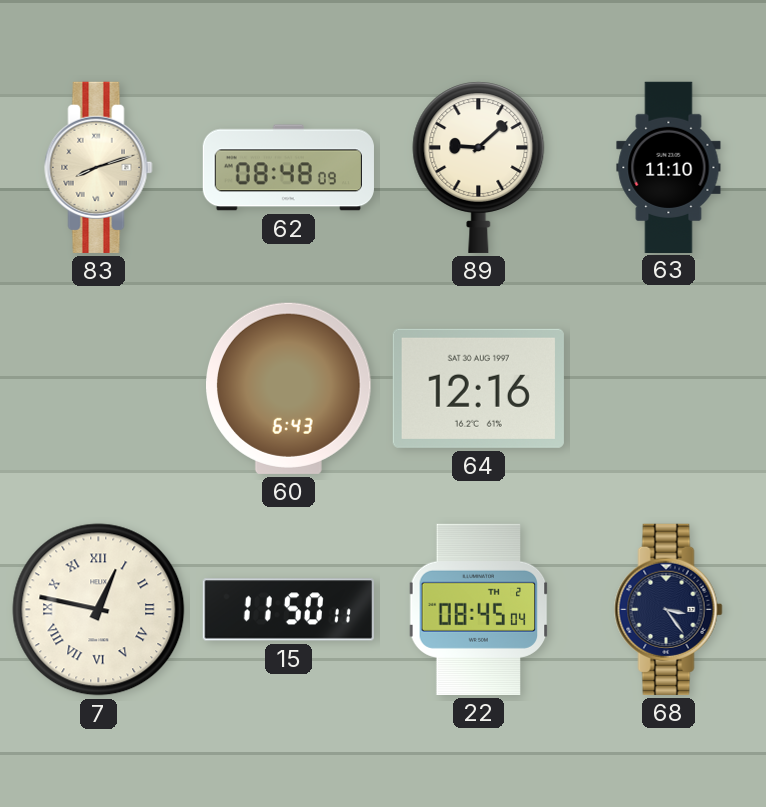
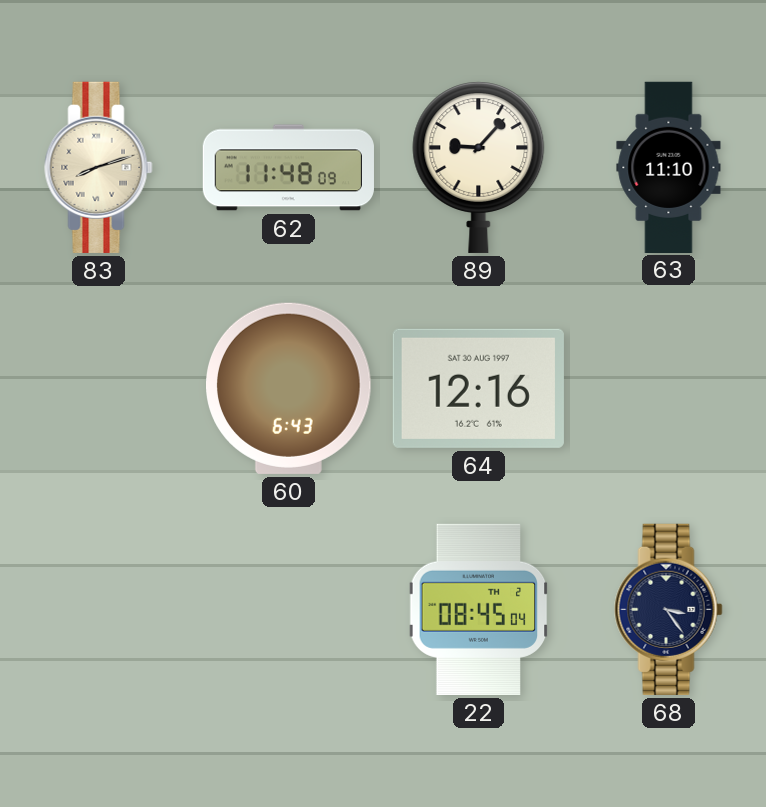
62: 08:48 -> 11:48 (288, 168)
89: 9:08 -> 9:07 (479, 167)
7: 12:47 -> none (99, 610)
15: 11:50 -> none (288, 610)
